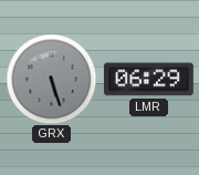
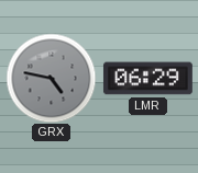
GRX: 5:27 -> 4:47 (51, 78)
